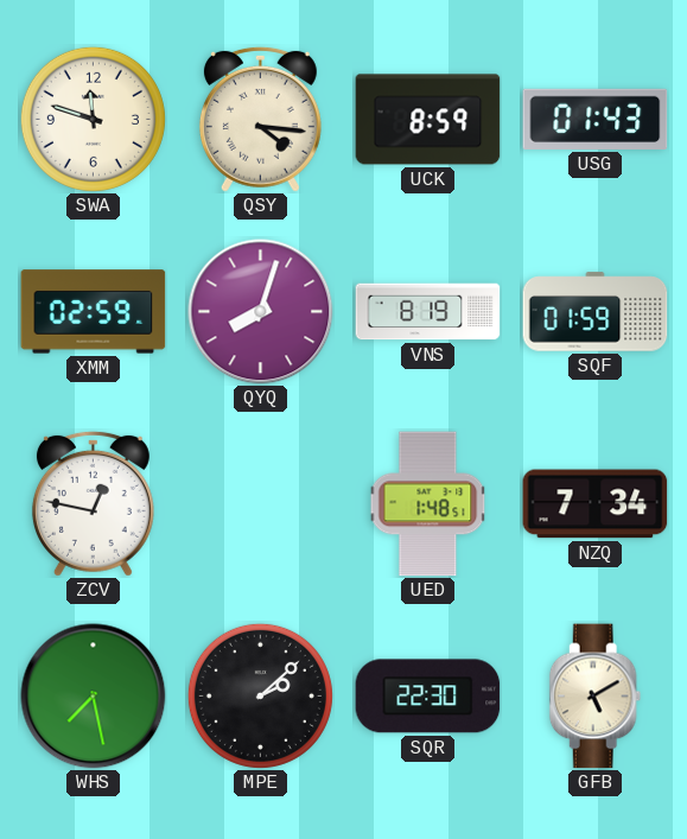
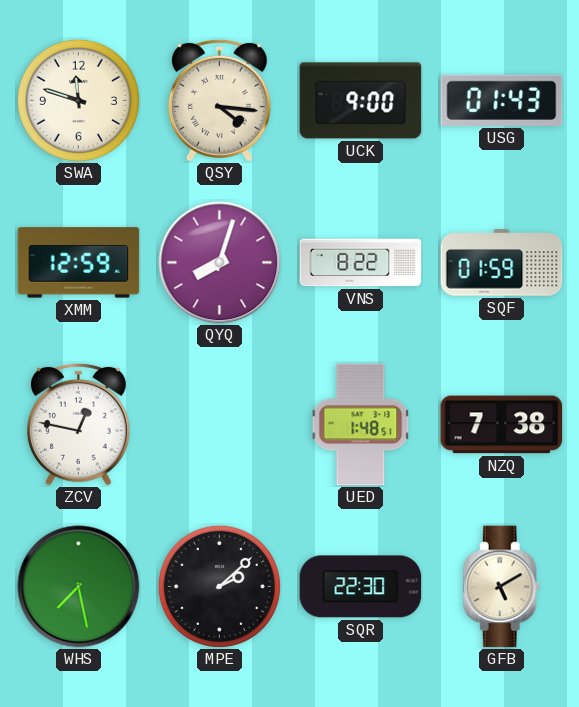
UCK: 8:59 -> 9:00 (361, 101)
XMM: 02:59 -> 12:59 (79, 263)
VNS: 8:19 -> 8:22 (361, 263)
NZQ: 7:34 -> 7:38 (502, 425)
